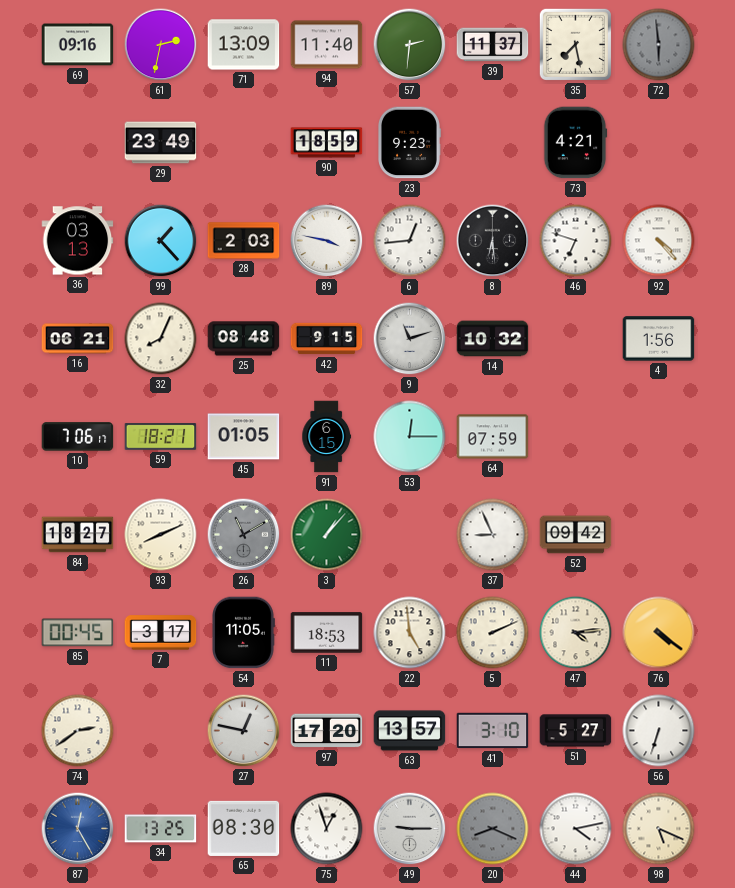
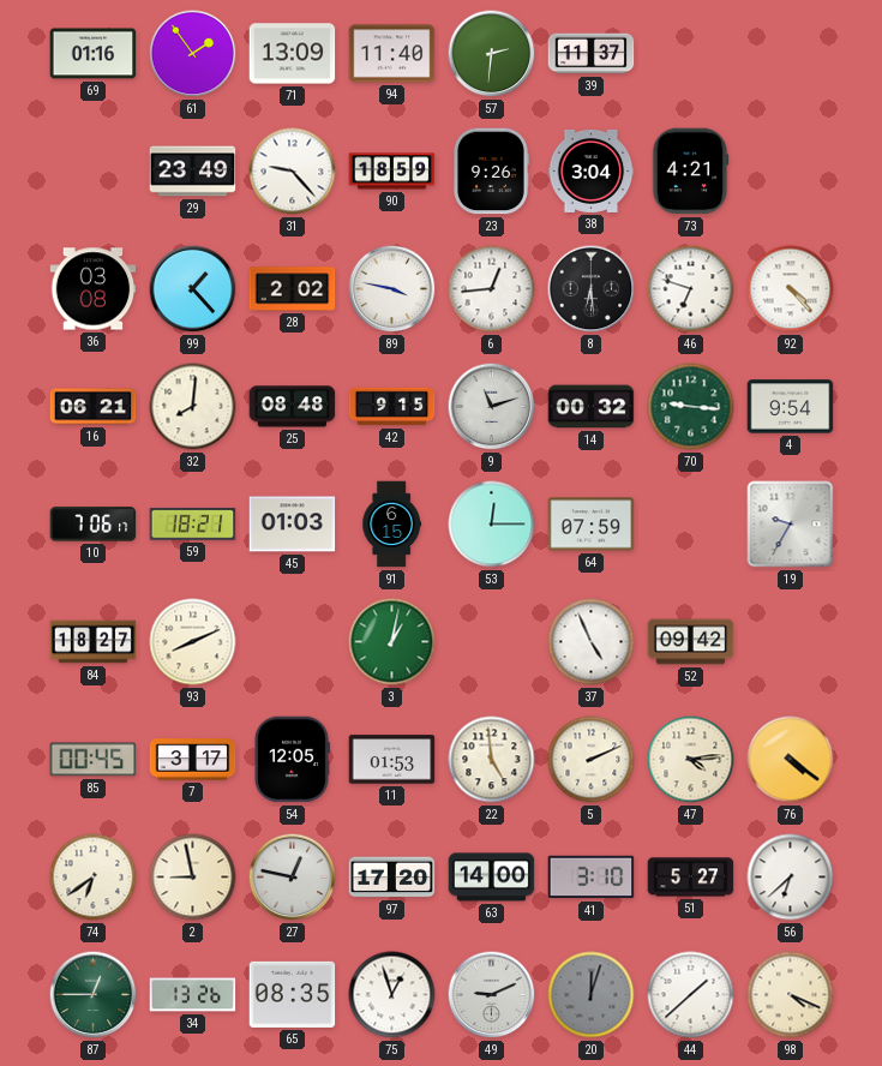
69: 09:16 -> 01:16 (94, 54)
61: 2:32 -> 1:54 (193, 54)
35: 7:28 -> none (575, 44)
72: 5:59 -> none (659, 45)
31: none -> 9:23 (293, 172)
23: 9:23 -> 9:26 (492, 172)
38: none -> 3:04 (592, 170)
36: 03:13 -> 03:08 (94, 289)
28: 2:03 -> 2:02 (293, 289)
32: 8:04 -> 8:01 (193, 407)
14: 10:32 -> 00:32 (592, 407)
70: none -> 9:16 (691, 407)
4: 1:56 -> 9:54 (791, 407)
45: 01:05 -> 01:03 (293, 525)
19: none -> 9:35 (791, 525)
26: 11:10 -> none (244, 535)
3: 1:07 -> 1:02 (392, 642)
37: 8:56 -> 4:56 (592, 642)
54: 11:05 -> 12:05 (292, 760)
11: 18:53 -> 01:53 (392, 760)
74: 2:39 -> 6:39 (94, 878)
2: none -> 8:58 (193, 878)
63: 13:57 -> 14:00 (492, 878)
56: 6:33 -> 6:38 (791, 878)
87: 12:25 -> 12:45 (94, 995)
87 dial: blue -> green (94, 995)
34: 13:25 -> 13:26 (193, 995)
65: 08:30 -> 08:35 (293, 994)
49: 9:15 -> 9:11 (492, 995)
20: 8:19 -> 12:03 (592, 995)
44: 4:13 -> 1:38 (691, 995)
98: 5:19 -> 4:19 (791, 995)
